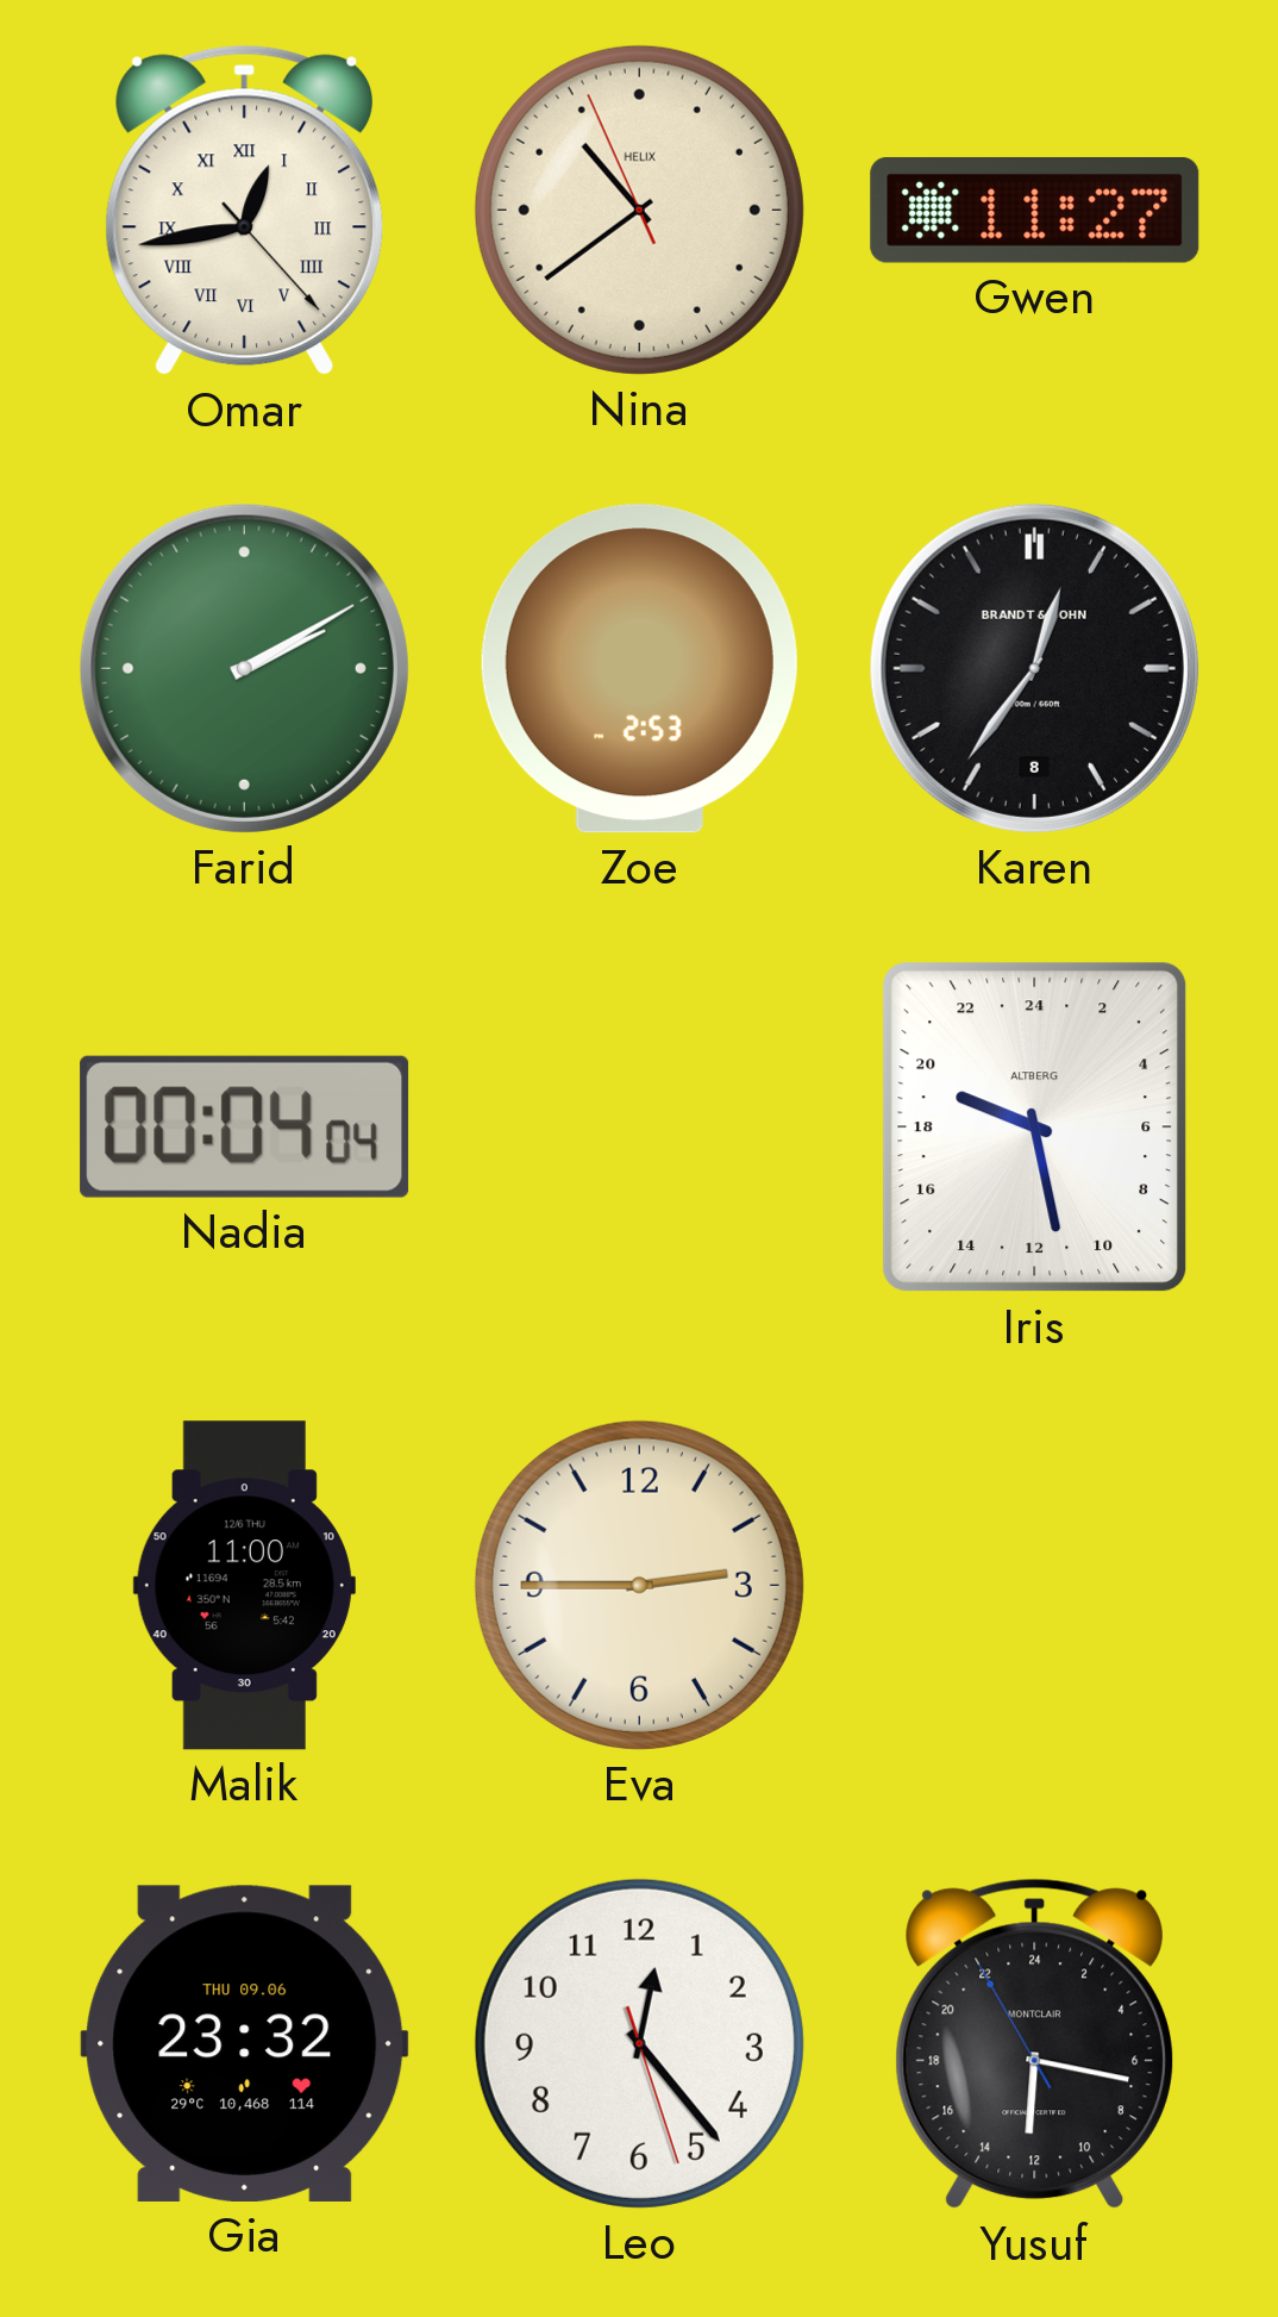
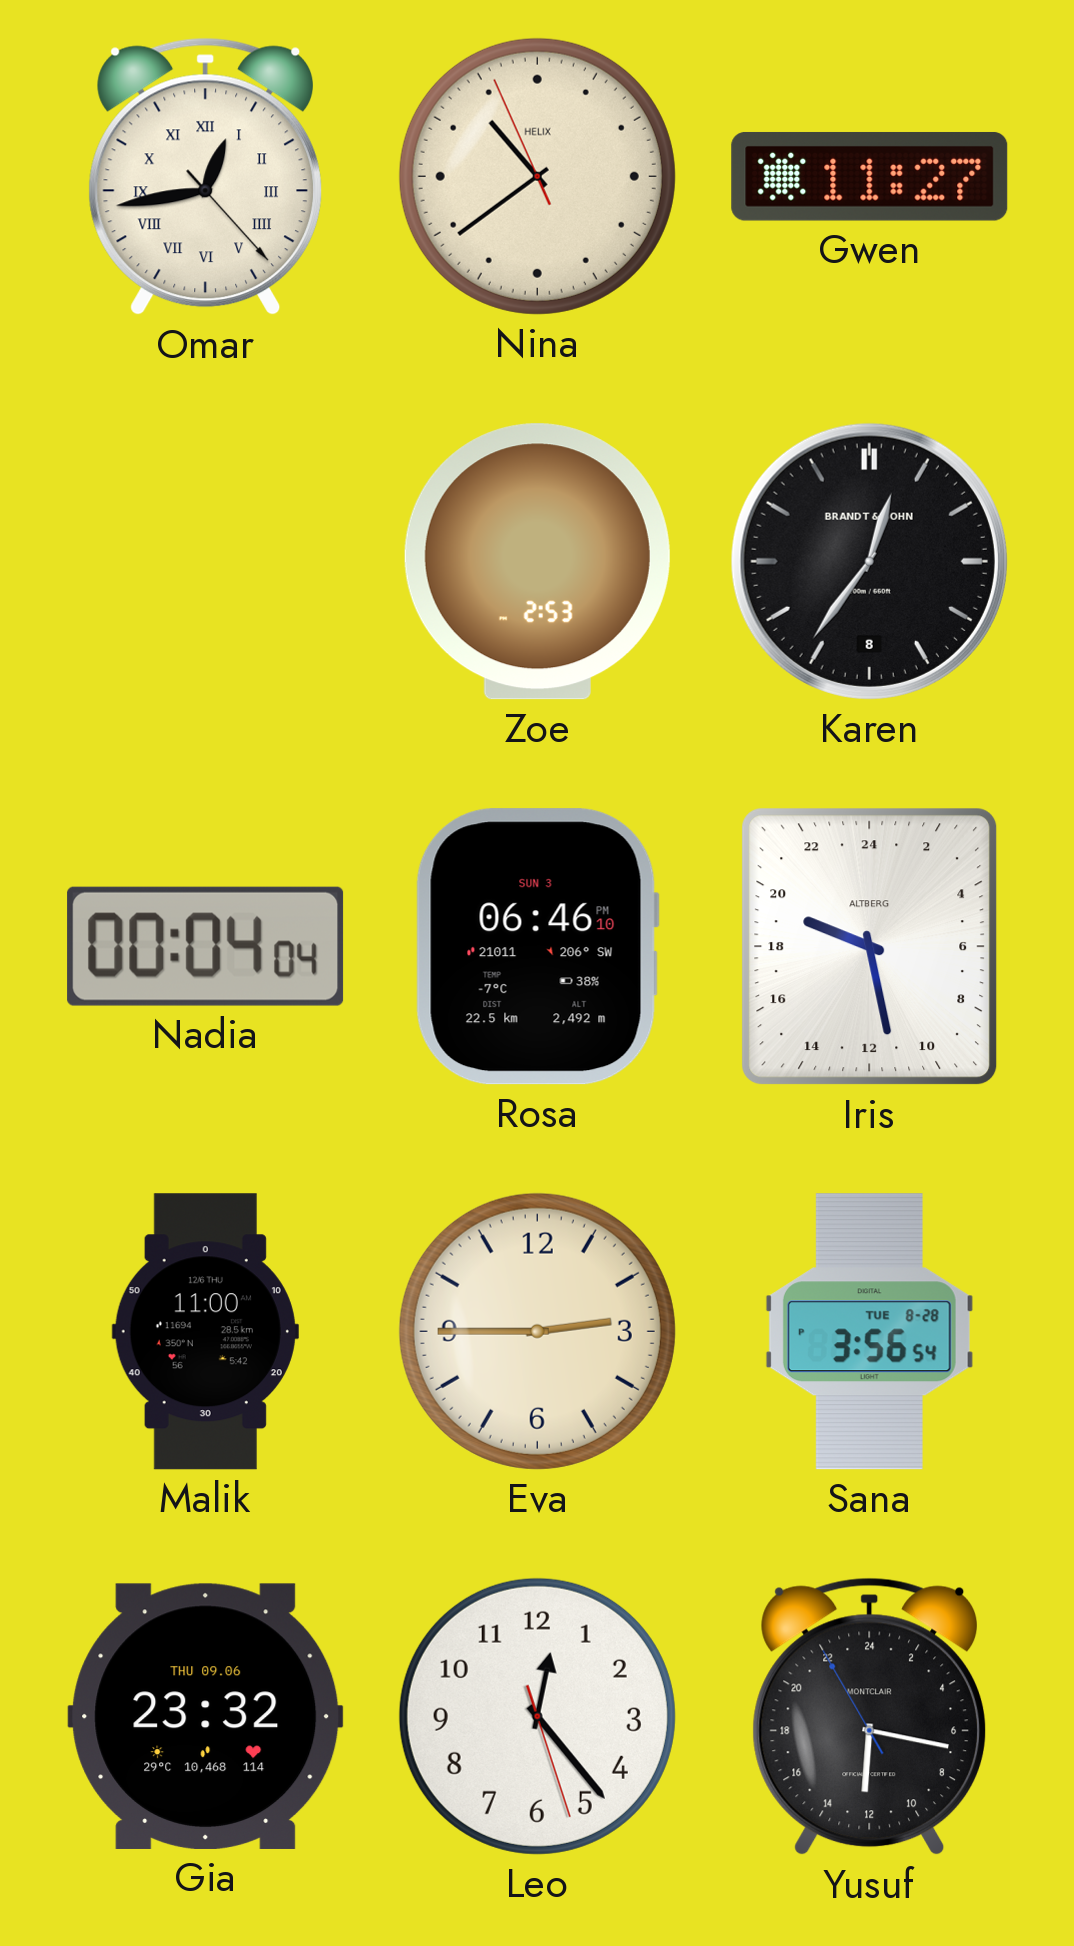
Farid: 2:10 -> none (244, 668)
Rosa: none -> 06:46 (537, 947)
Sana: none -> 3:56 (869, 1332)
